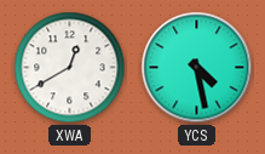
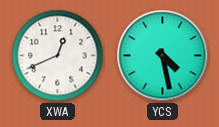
XWA: 12:40 -> 12:41 (58, 56)
